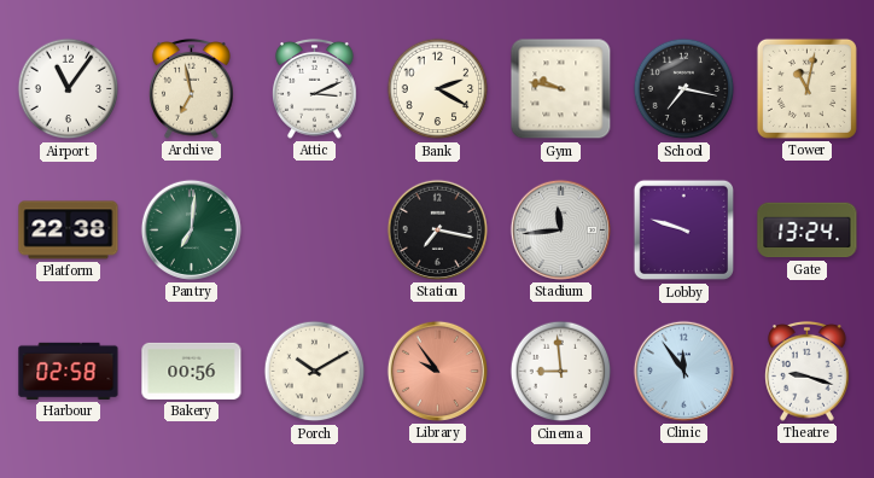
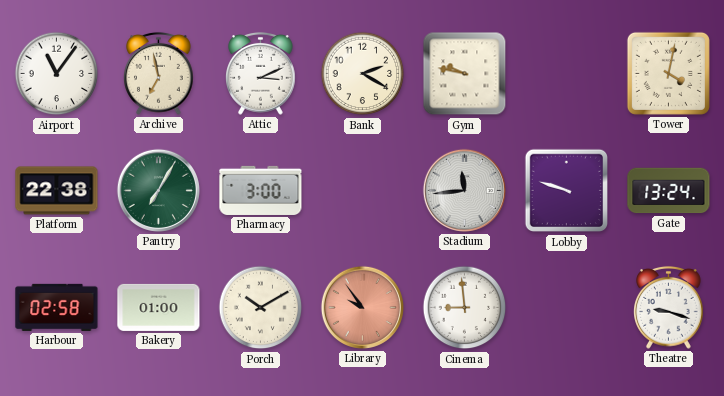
School: 7:17 -> none (684, 89)
Tower: 11:02 -> 4:02 (668, 73)
Pantry: 7:01 -> 7:05 (158, 190)
Pharmacy: none -> 3:00 (261, 190)
Station: 7:17 -> none (437, 229)
Bakery: 00:56 -> 01:00 (159, 307)
Clinic: 11:54 -> none (683, 371)
